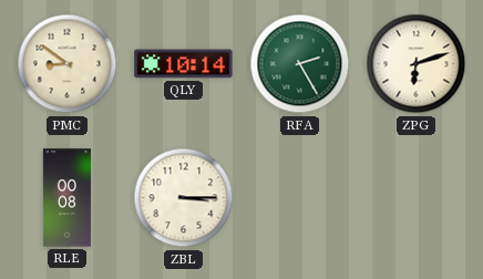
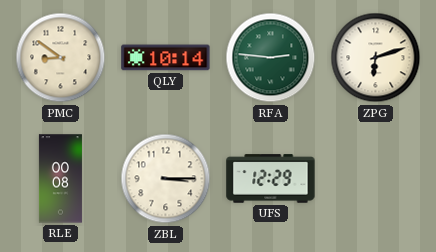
RFA: 2:25 -> 2:46 (271, 58)
UFS: none -> 12:29 (271, 179)
